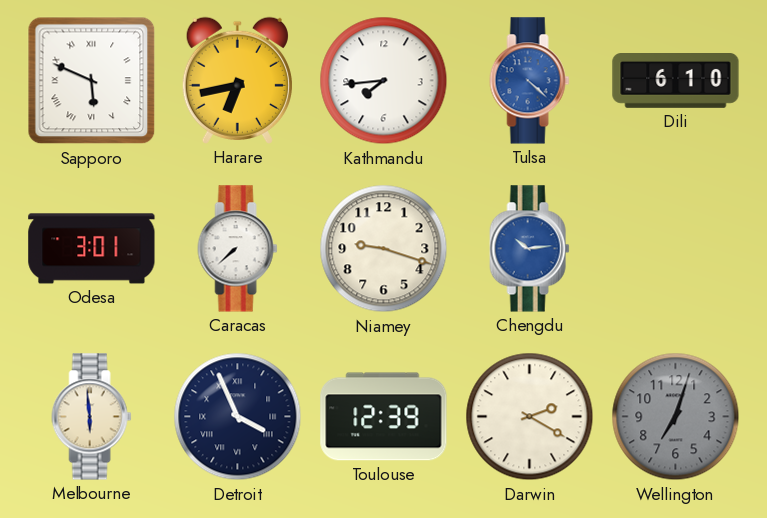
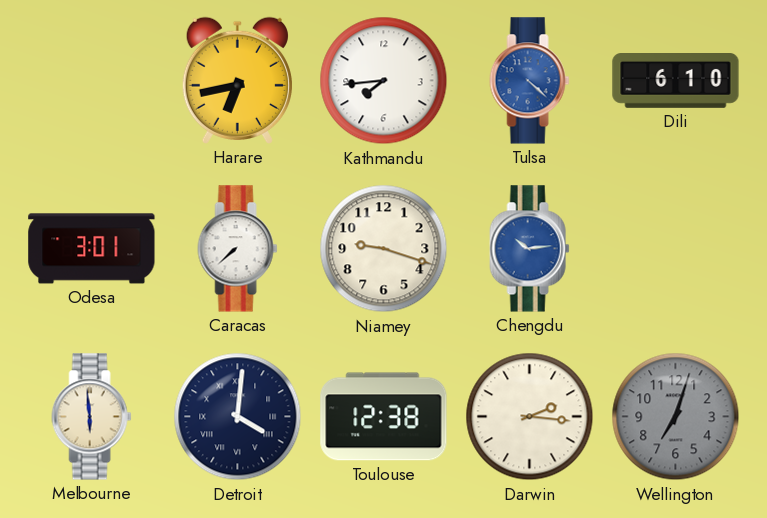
Sapporo: 5:49 -> none (92, 81)
Detroit: 3:56 -> 4:01 (238, 417)
Toulouse: 12:39 -> 12:38 (384, 417)
Darwin: 2:20 -> 2:16 (530, 417)
